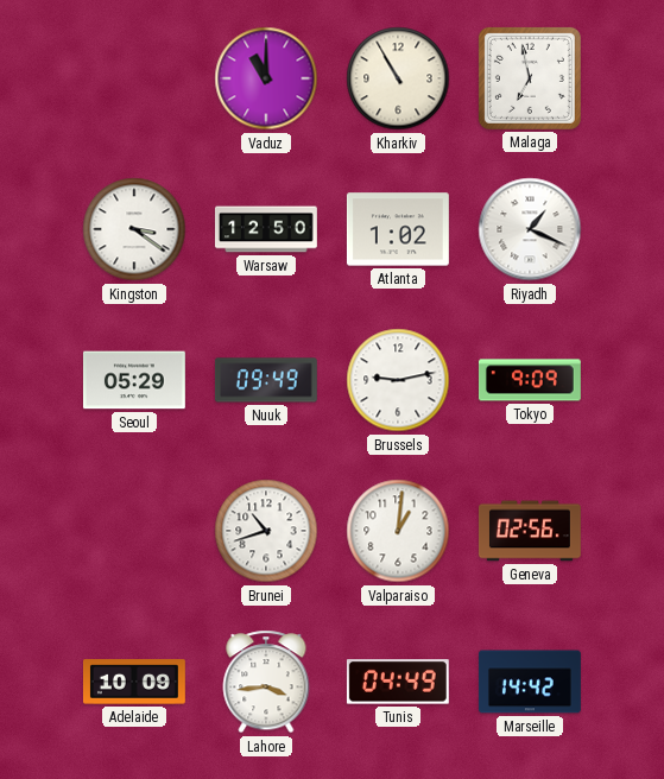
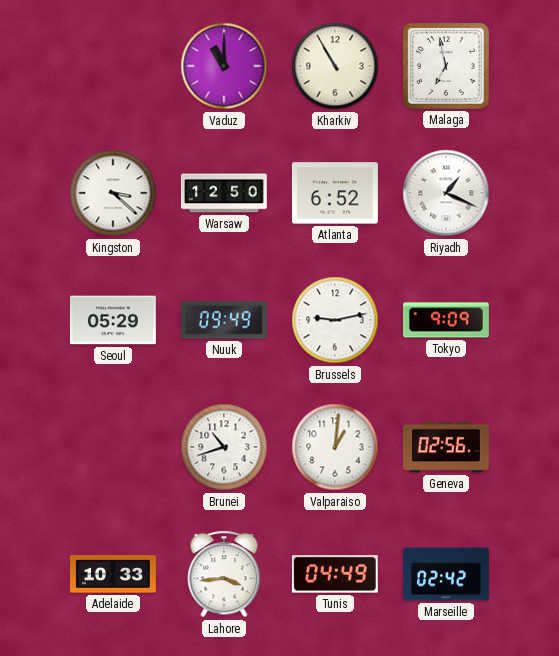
Kingston: 3:21 -> 3:22 (113, 193)
Atlanta: 1:02 -> 6:52 (335, 193)
Adelaide: 10:09 -> 10:33 (113, 574)
Marseille: 14:42 -> 02:42 (446, 574)
